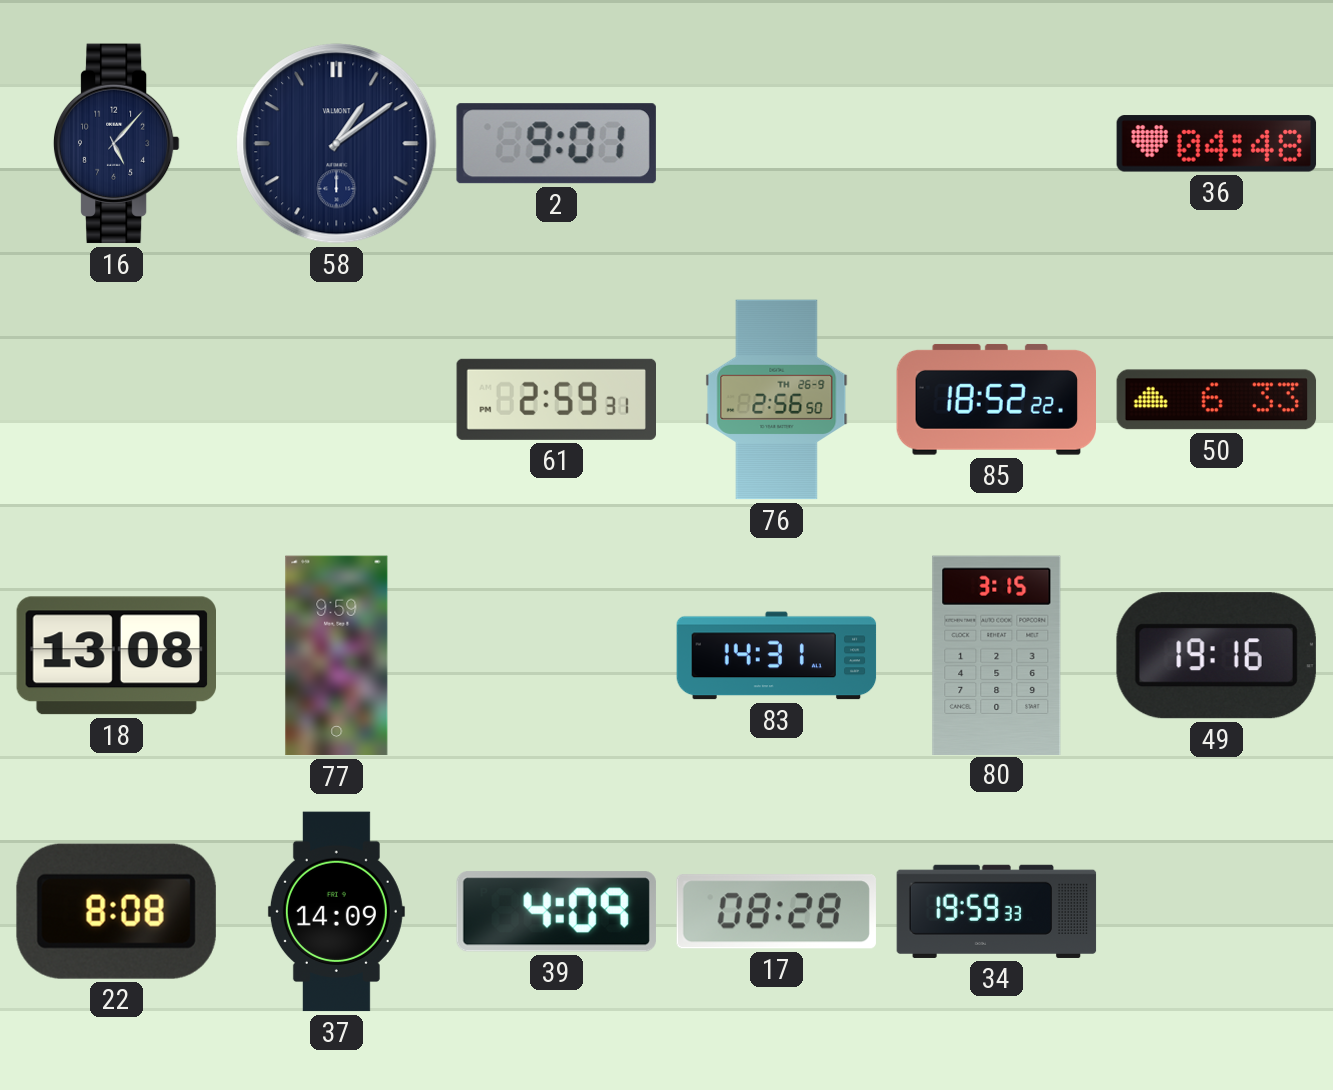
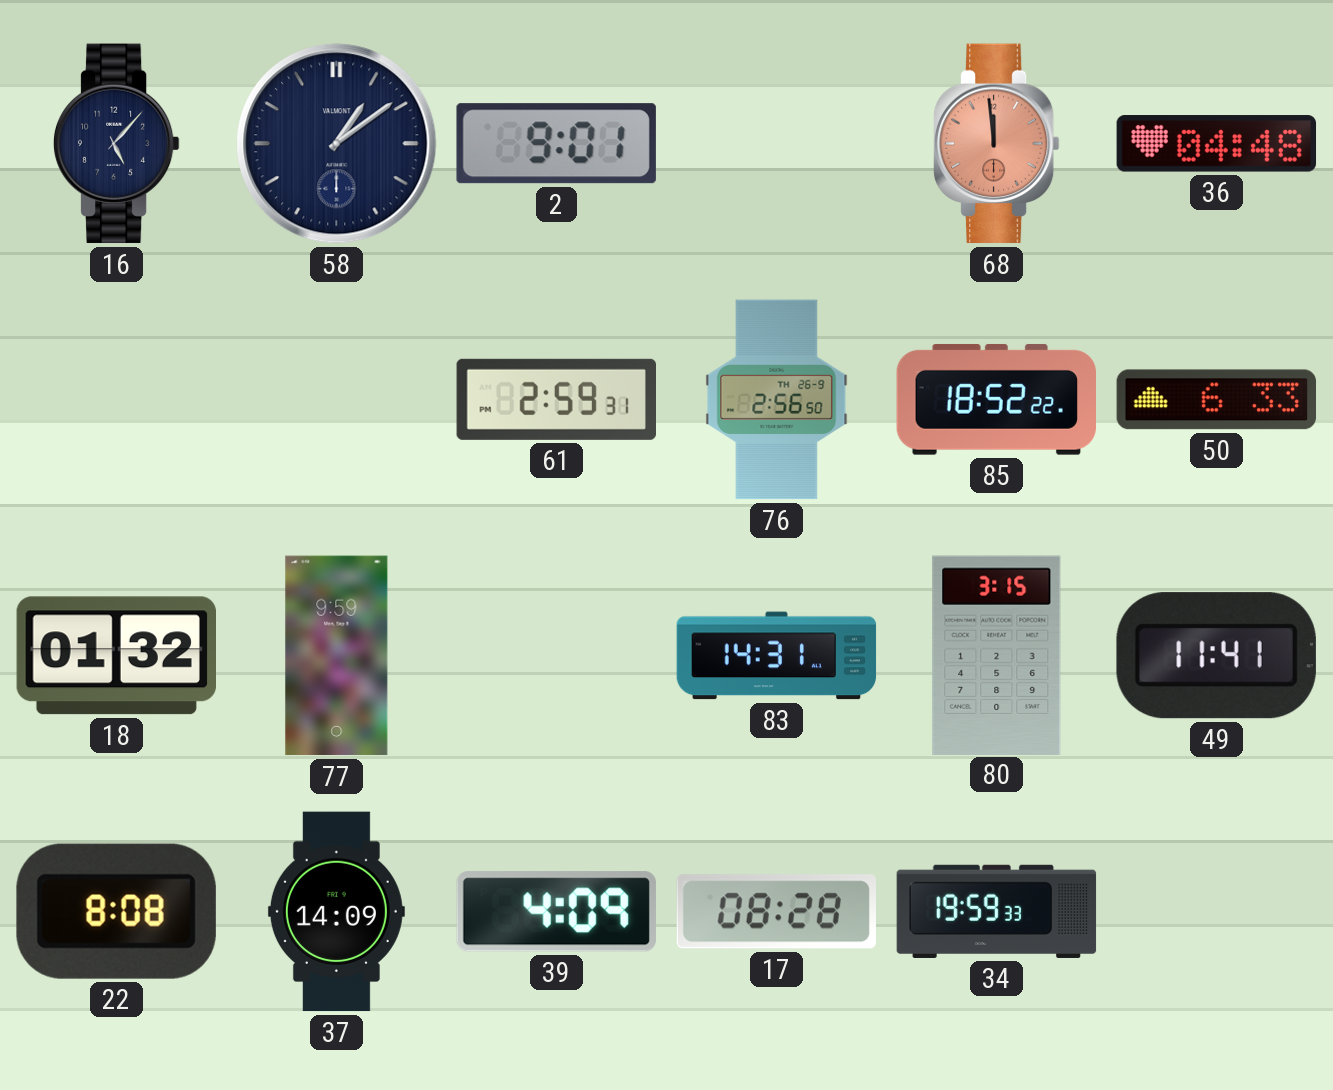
68: none -> 11:59 (996, 144)
18: 13:08 -> 01:32 (116, 656)
49: 19:16 -> 11:41 (1216, 656)
